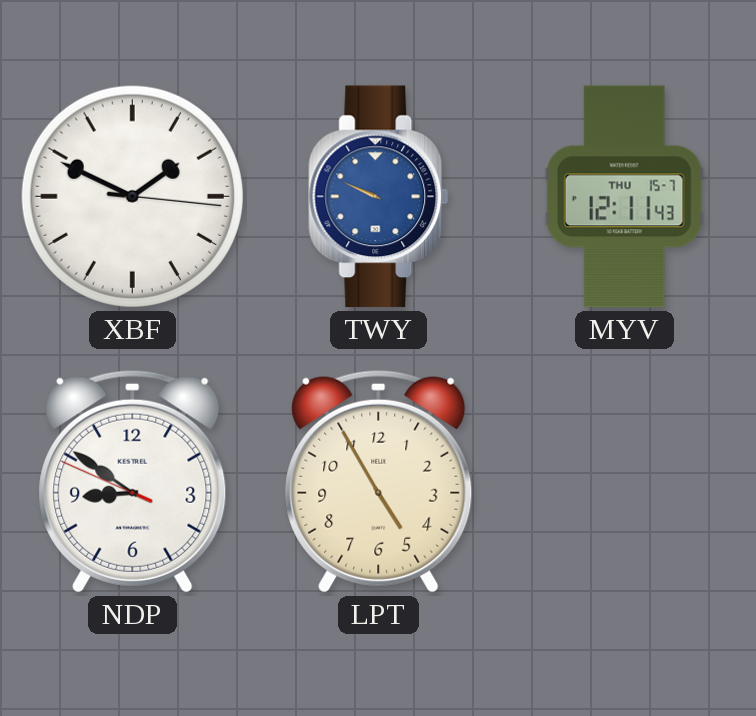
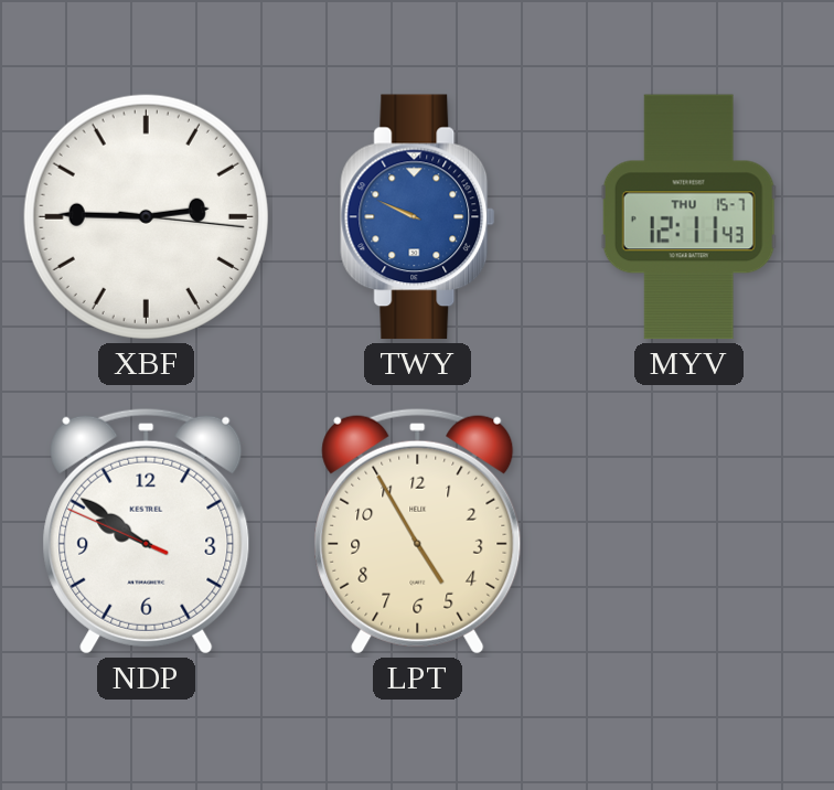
XBF: 1:49 -> 2:45 (146, 216)
NDP: 8:50 -> 9:50 (147, 531)
